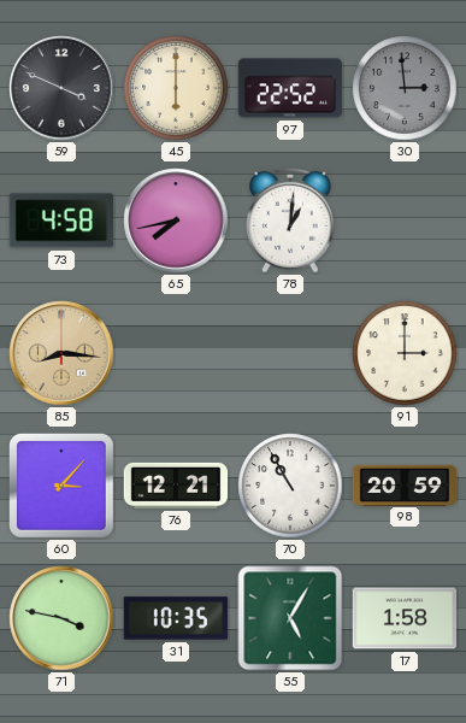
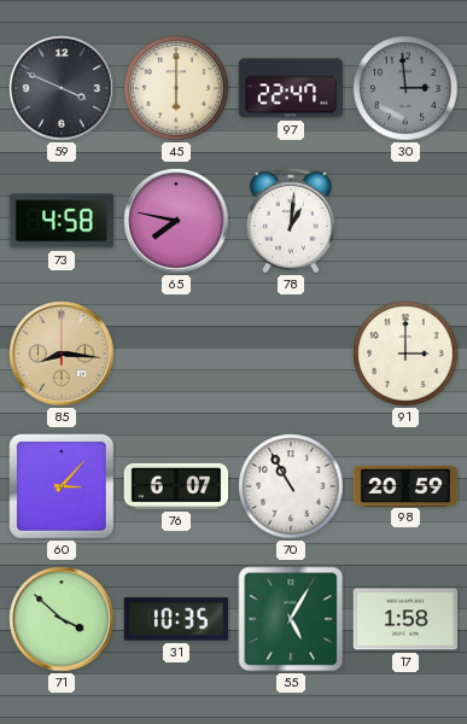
97: 22:52 -> 22:47 (291, 88)
65: 7:43 -> 7:47 (176, 221)
76: 12:21 -> 6:07 (176, 486)
71: 3:47 -> 3:52 (62, 619)
